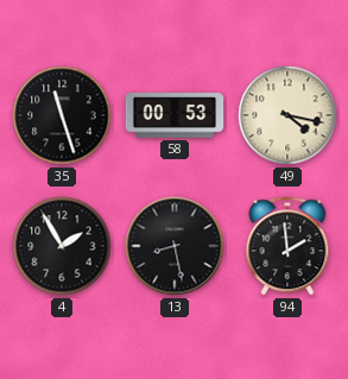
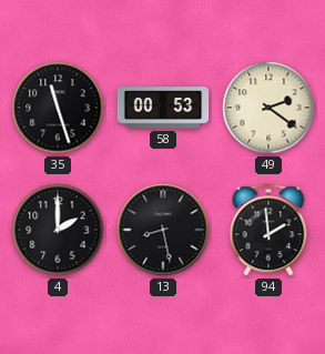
49: 4:17 -> 2:21 (268, 108)
4: 1:55 -> 2:00 (58, 230)
